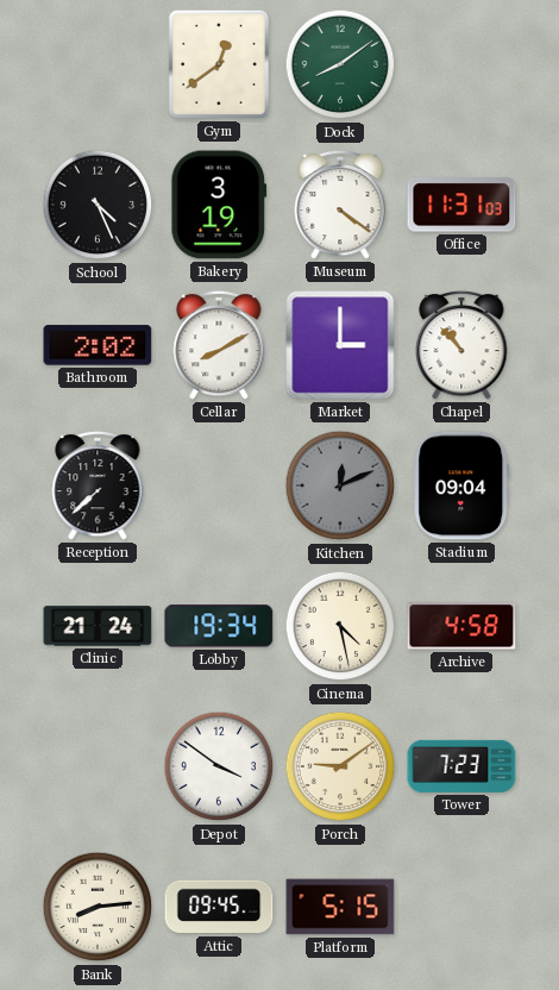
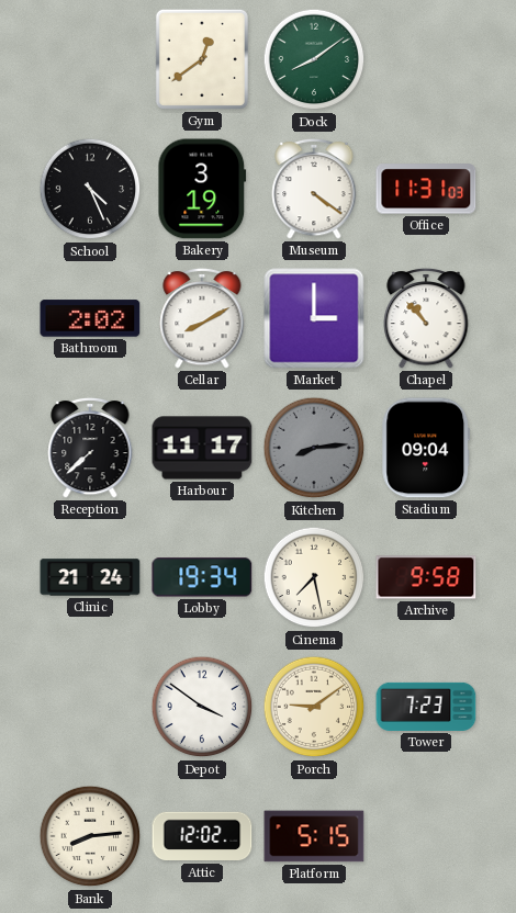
Harbour: none -> 11:17 (202, 448)
Kitchen: 12:11 -> 8:14 (314, 448)
Cinema: 4:28 -> 7:28 (314, 577)
Archive: 4:58 -> 9:58 (426, 577)
Attic: 09:45 -> 12:02 (202, 836)
